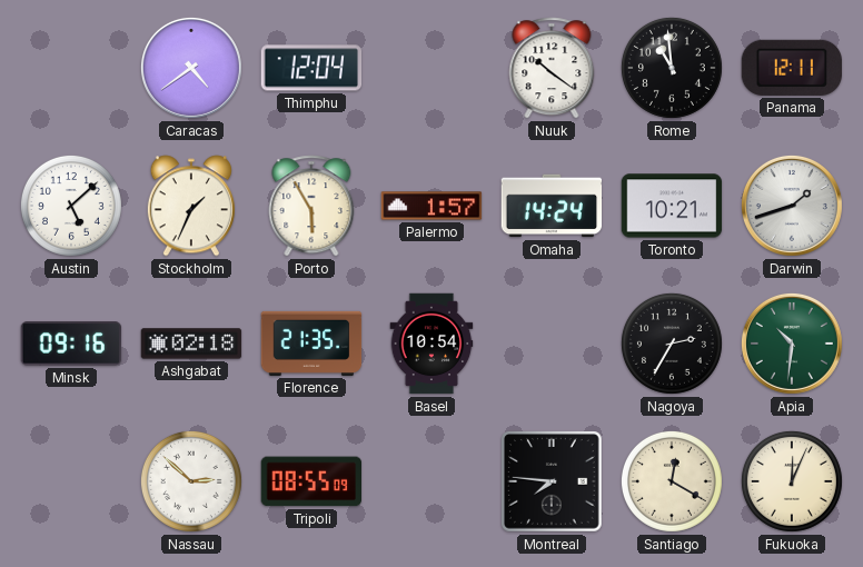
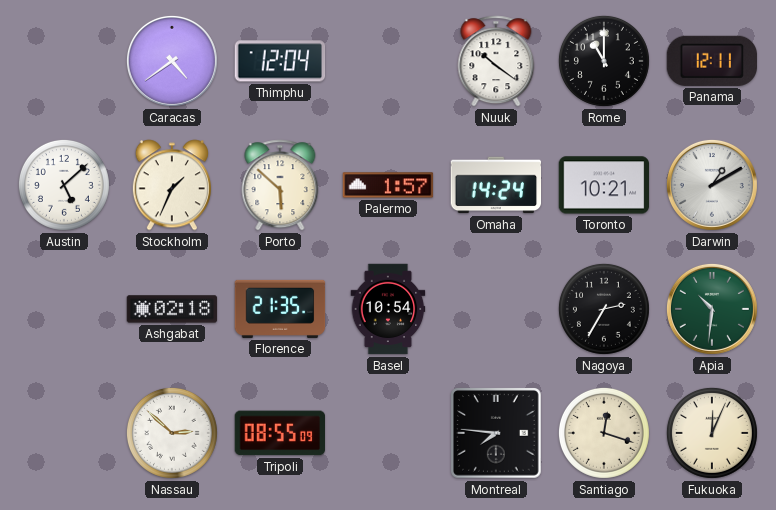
Rome: 10:59 -> 11:00 (604, 61)
Porto: 5:55 -> 5:52 (280, 185)
Darwin: 1:42 -> 1:10 (712, 185)
Minsk: 09:16 -> none (71, 344)
Santiago: 12:20 -> 12:18 (604, 433)
